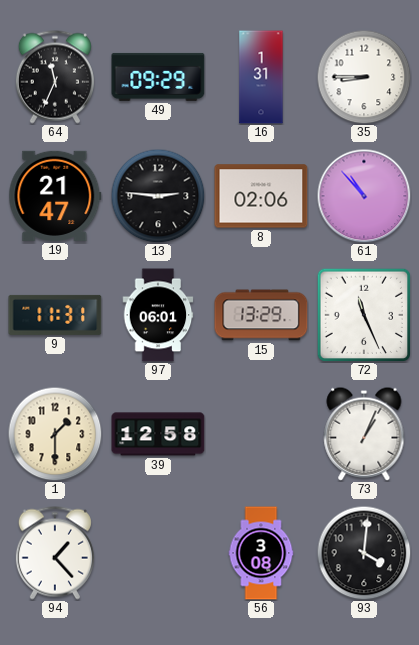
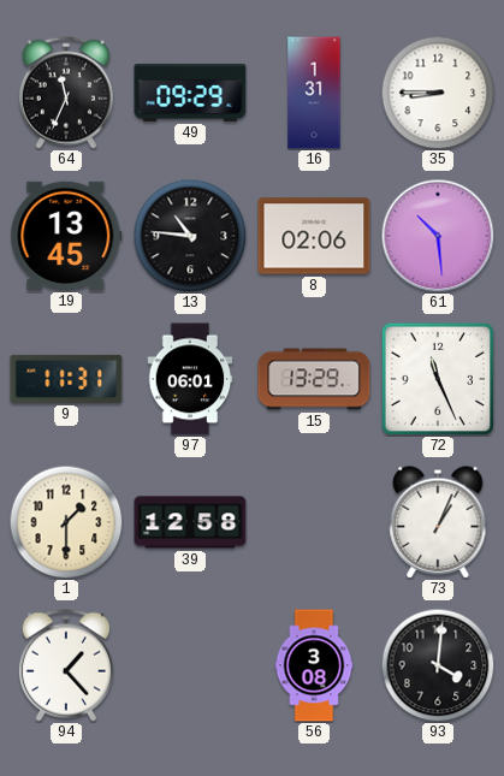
19: 21:47 -> 13:45 (66, 236)
13: 2:46 -> 10:46 (190, 236)
61: 10:53 -> 10:29 (438, 236)
